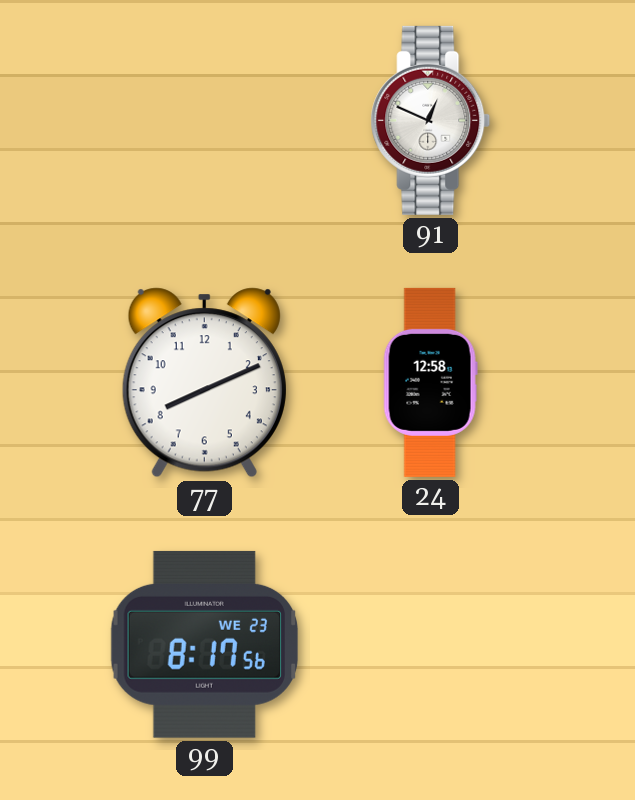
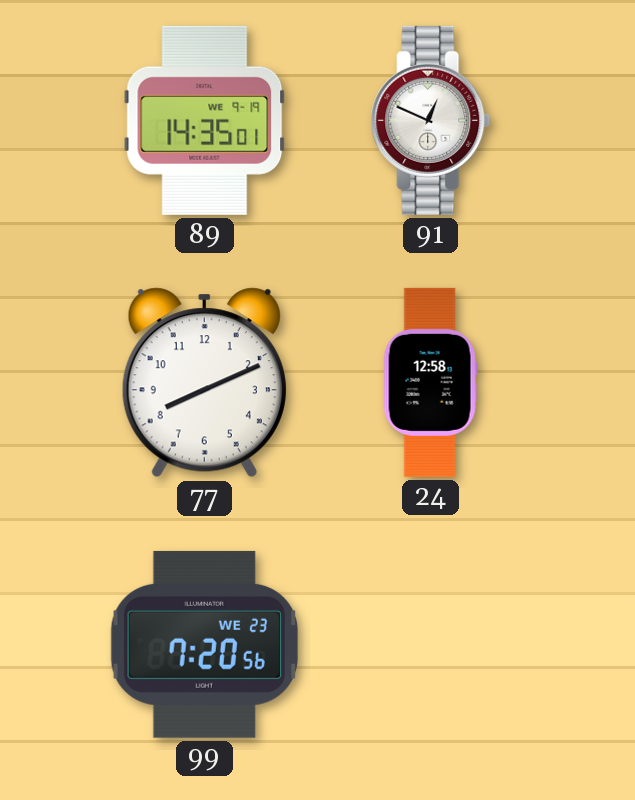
89: none -> 14:35 (205, 120)
99: 8:17 -> 7:20 (204, 644)
